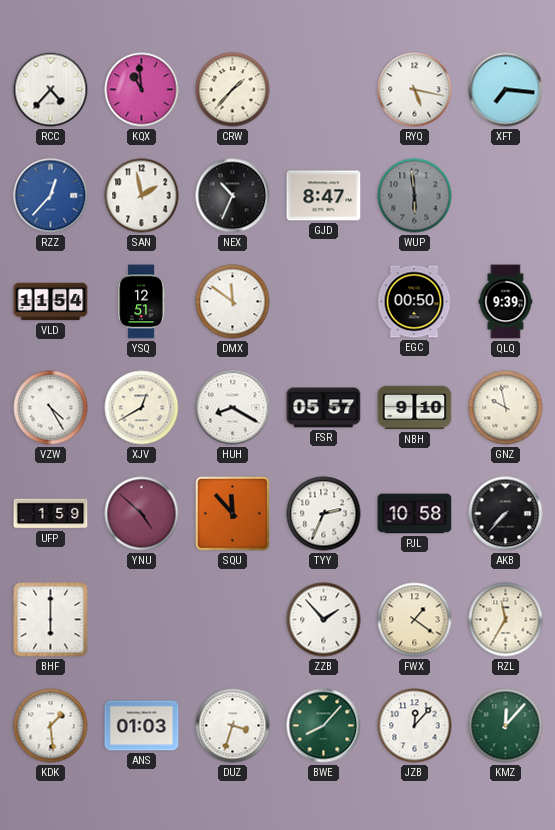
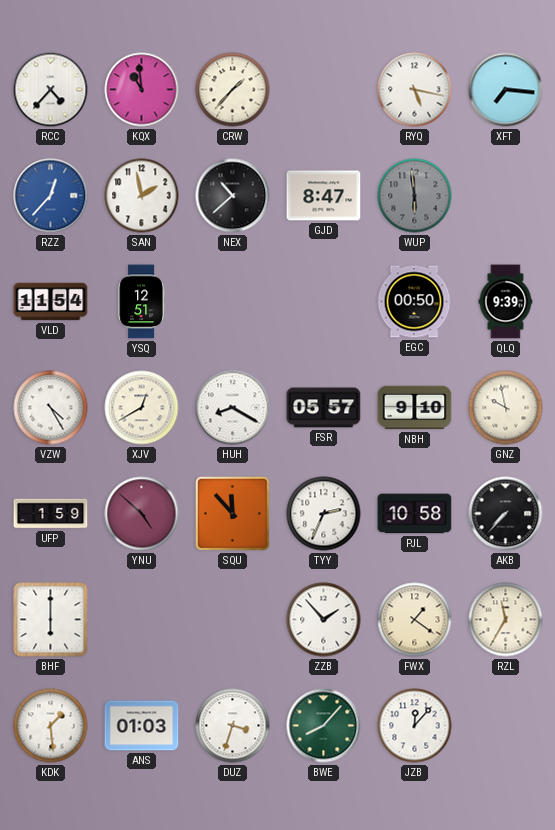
NEX: 10:34 -> 10:38 (233, 196)
DMX: 11:51 -> none (233, 302)
KMZ: 12:07 -> none (506, 726)
